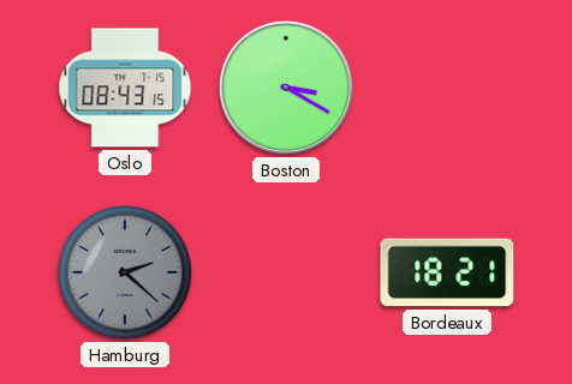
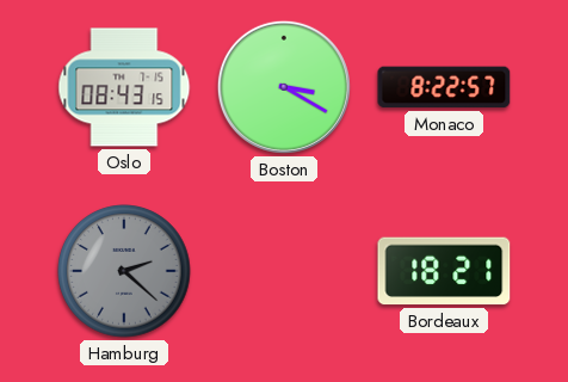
Monaco: none -> 8:22 (444, 87)
